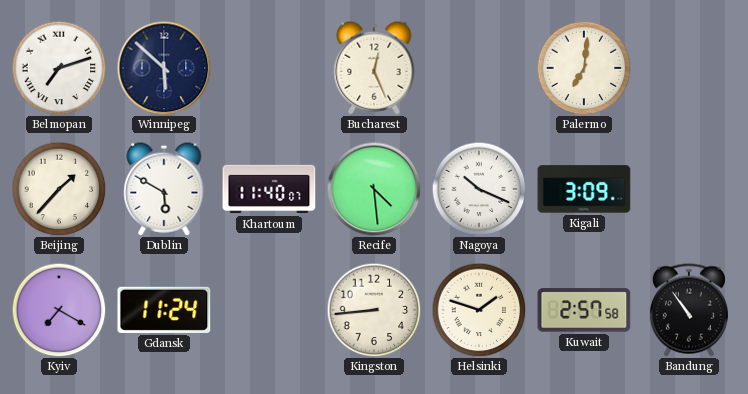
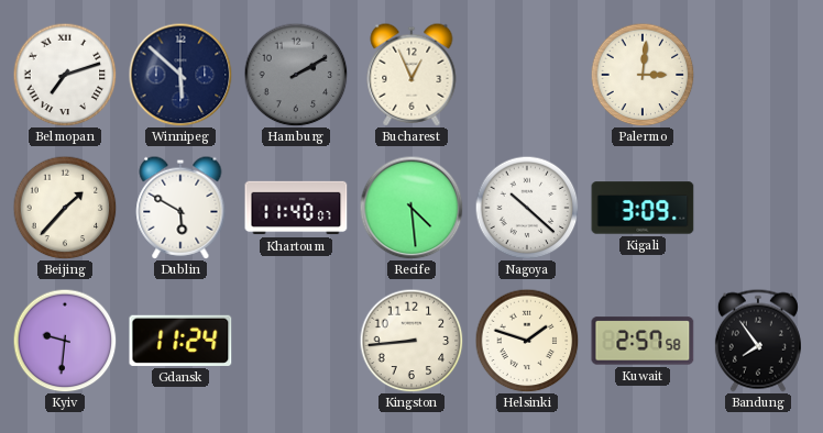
Hamburg: none -> 2:10 (296, 75)
Bucharest: 12:26 -> 12:56 (411, 75)
Palermo: 7:01 -> 3:01 (643, 75)
Nagoya: 10:19 -> 10:22 (527, 208)
Kyiv: 7:20 -> 9:31 (65, 341)
Bandung: 10:54 -> 7:54 (758, 341)
